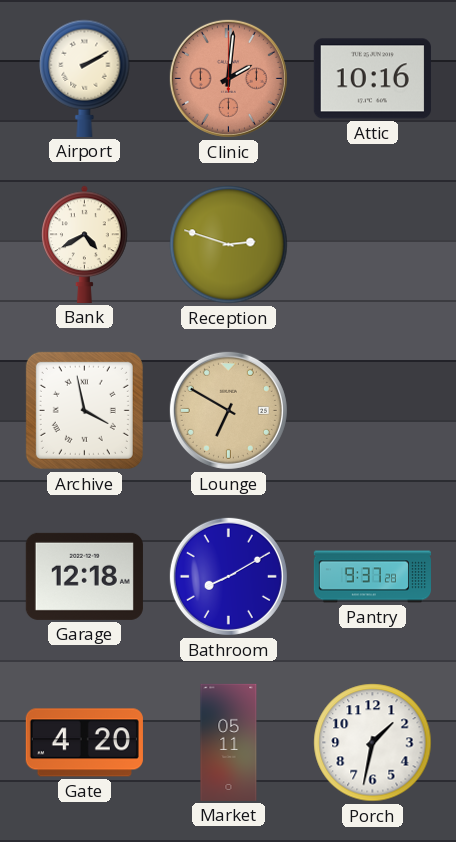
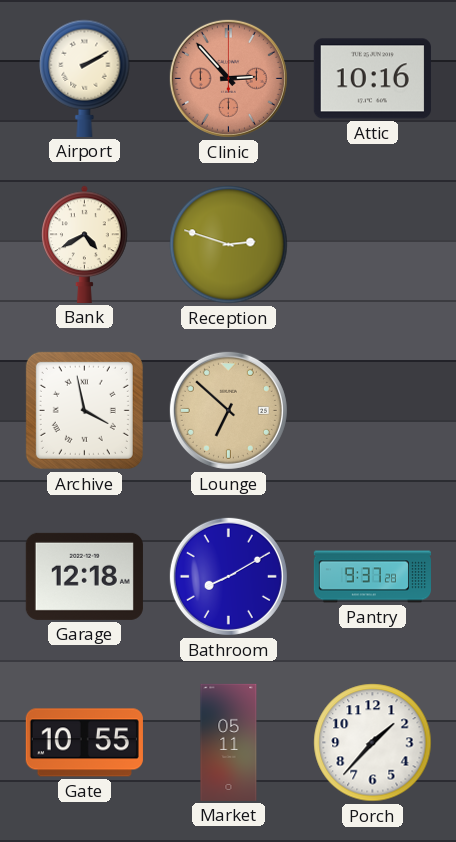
Clinic: 2:01 -> 2:53 (228, 78)
Lounge: 6:50 -> 6:52 (228, 410)
Gate: 4:20 -> 10:55 (84, 743)
Porch: 1:32 -> 1:37 (373, 743)
